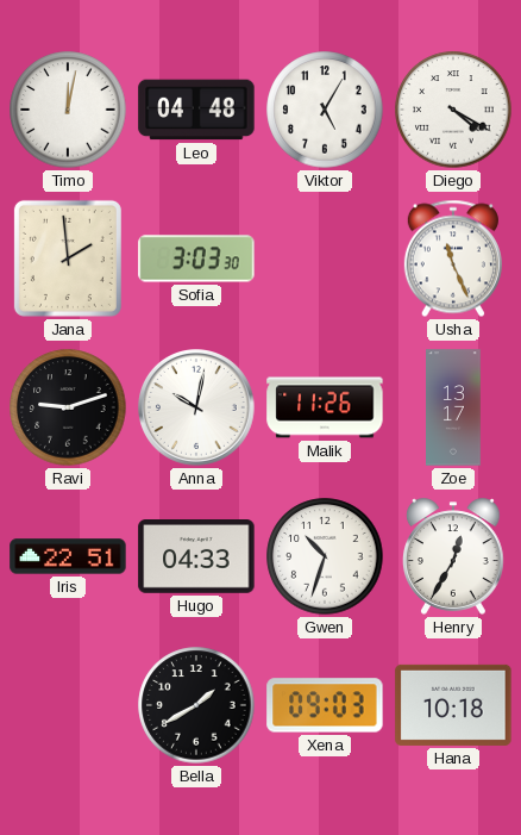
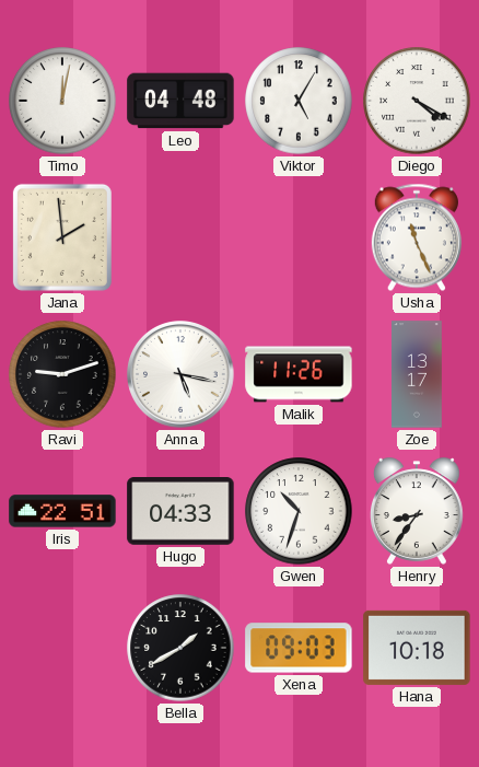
Sofia: 3:03 -> none (196, 258)
Anna: 10:02 -> 5:17 (182, 375)
Henry: 12:35 -> 8:36 (417, 511)
